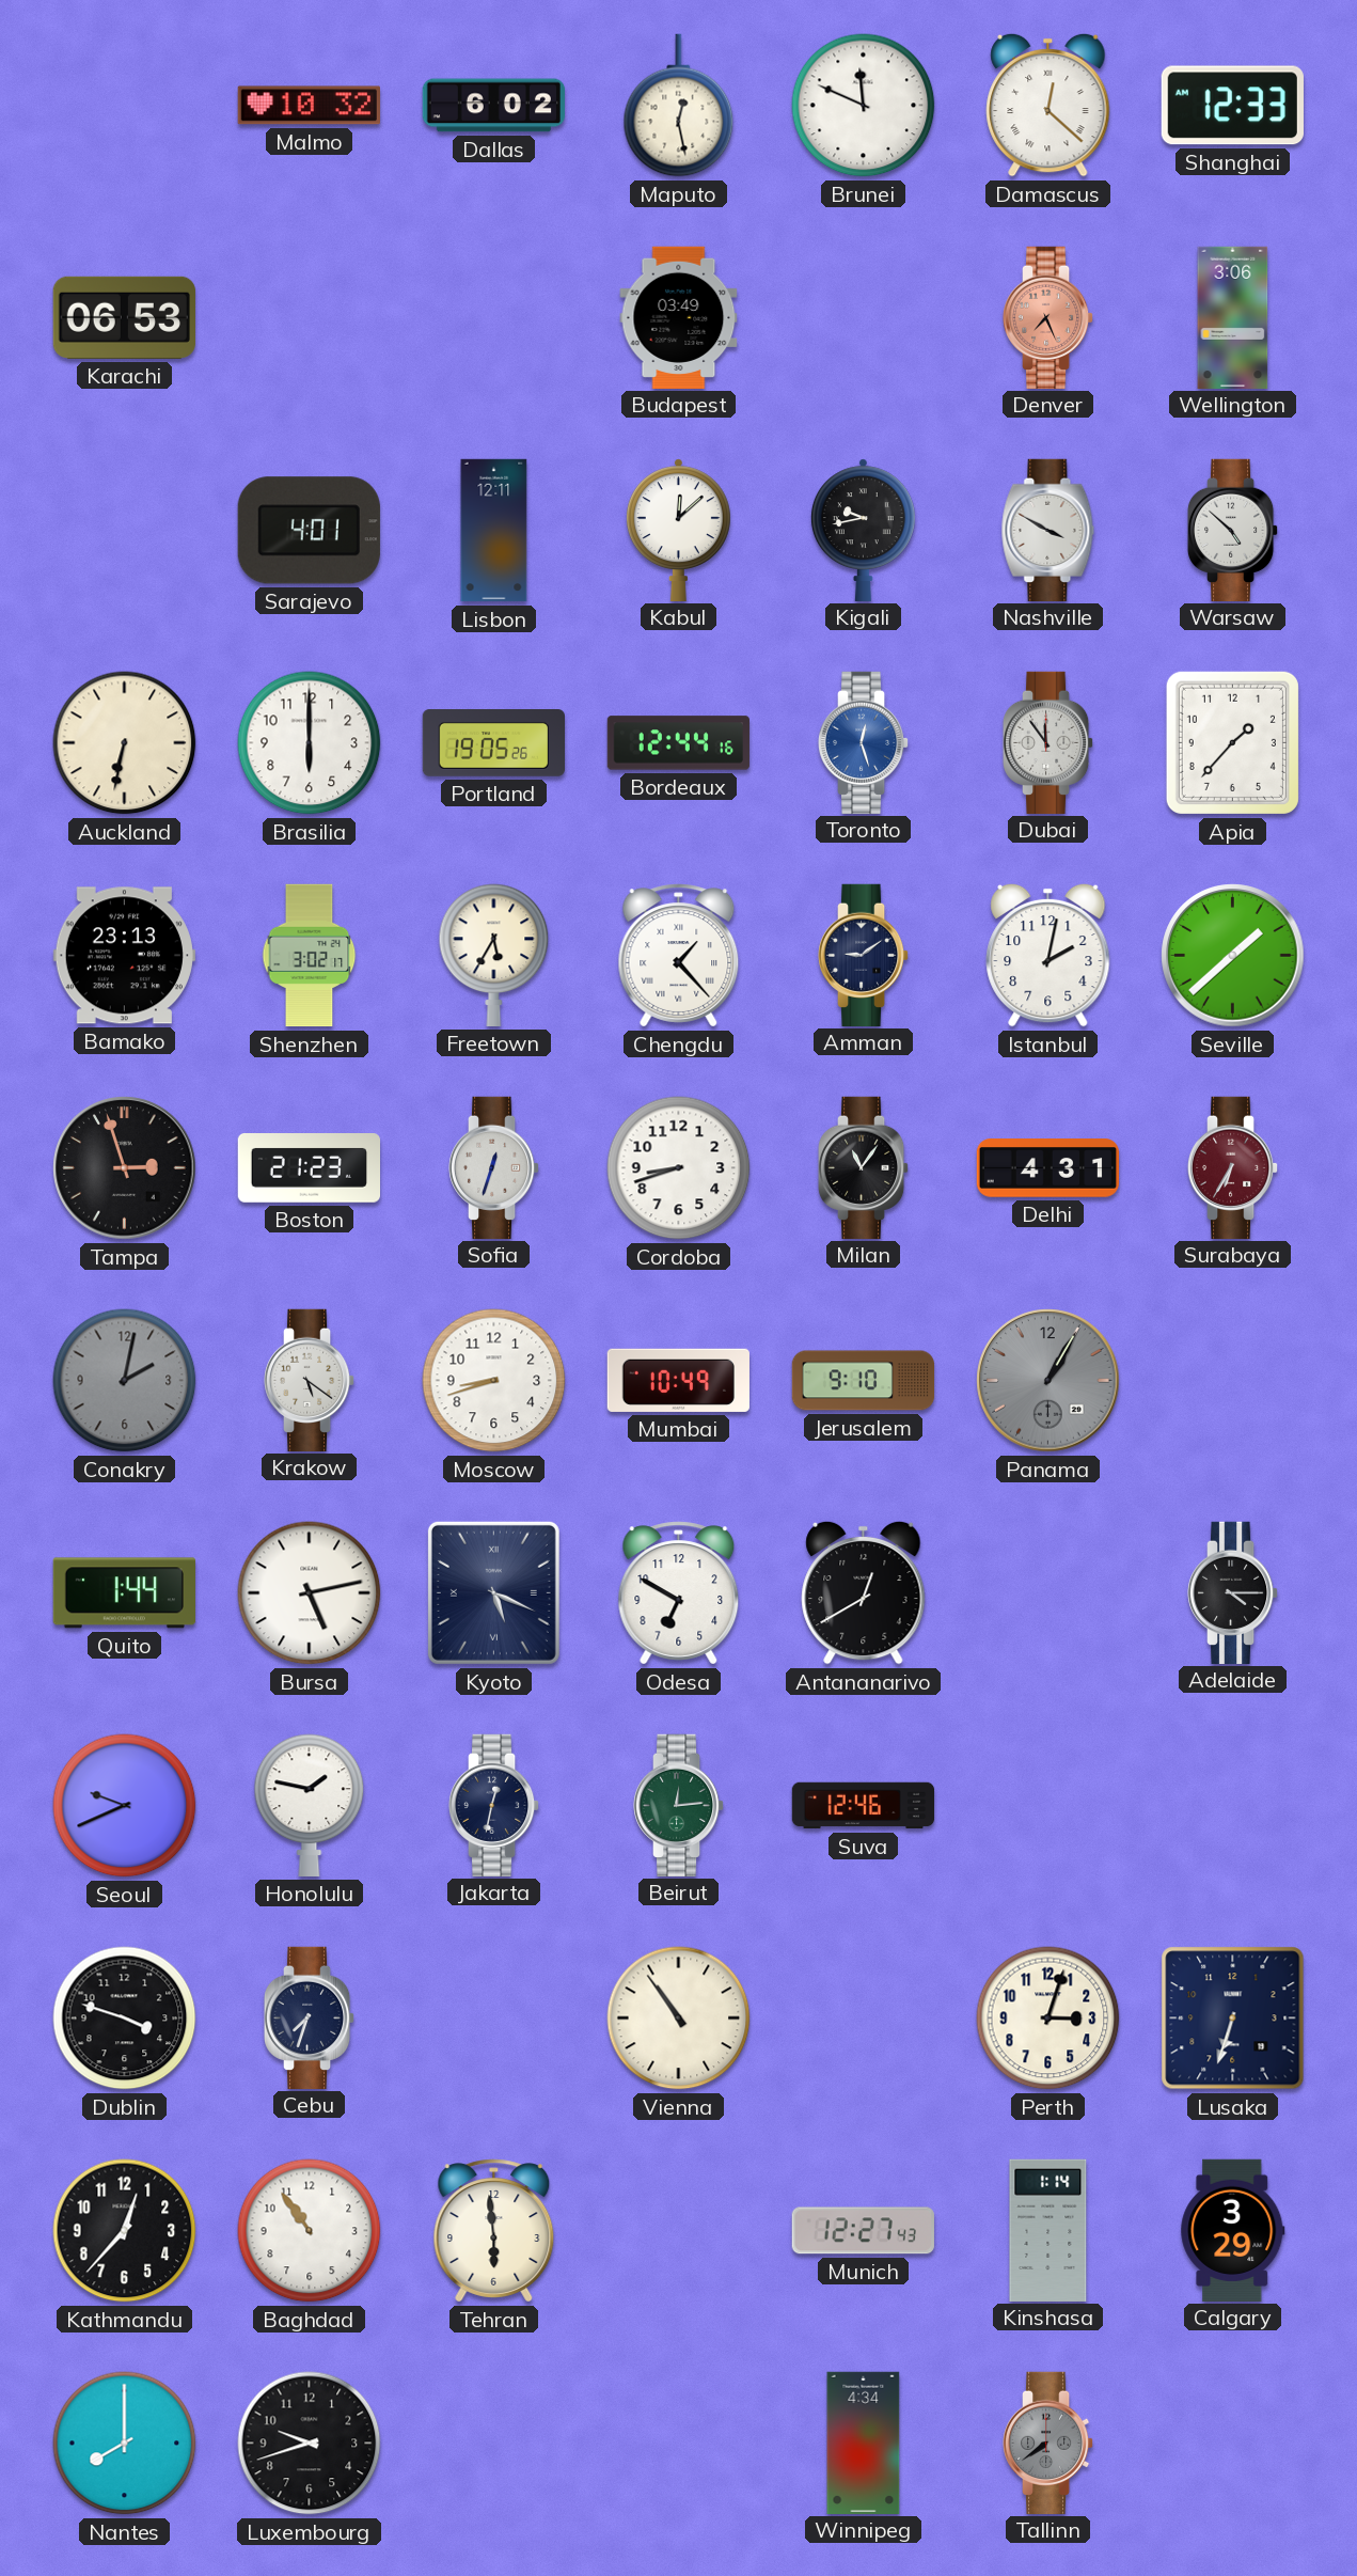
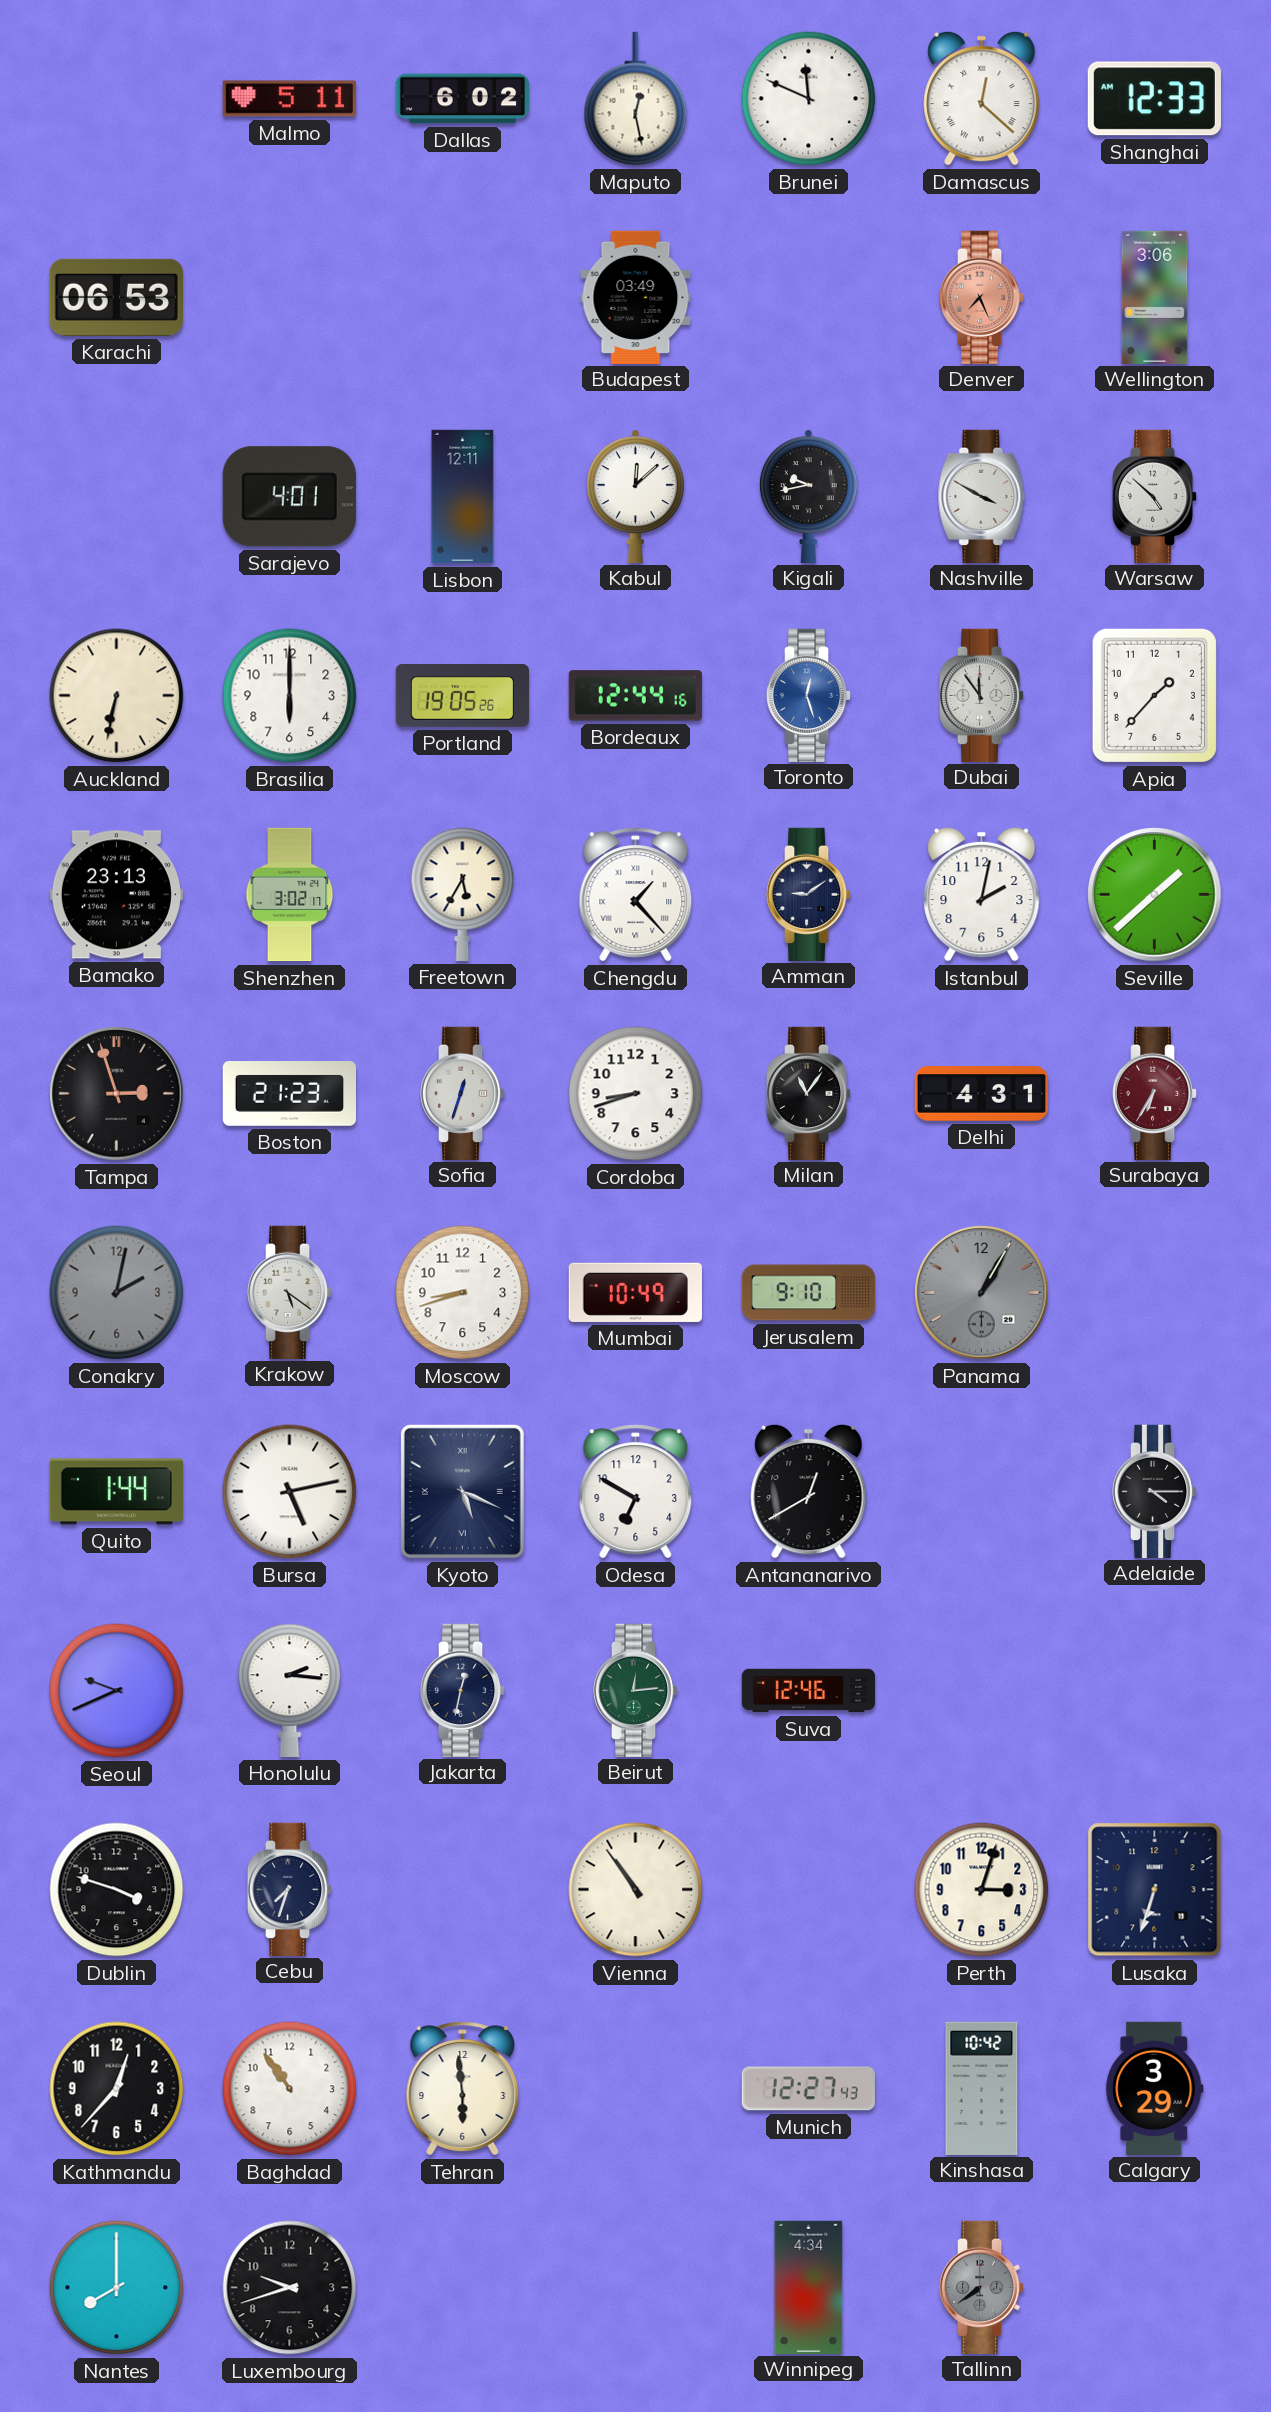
Malmo: 10:32 -> 5:11 (289, 99)
Honolulu: 1:47 -> 2:16 (290, 1690)
Kinshasa: 1:14 -> 10:42 (982, 2088)
